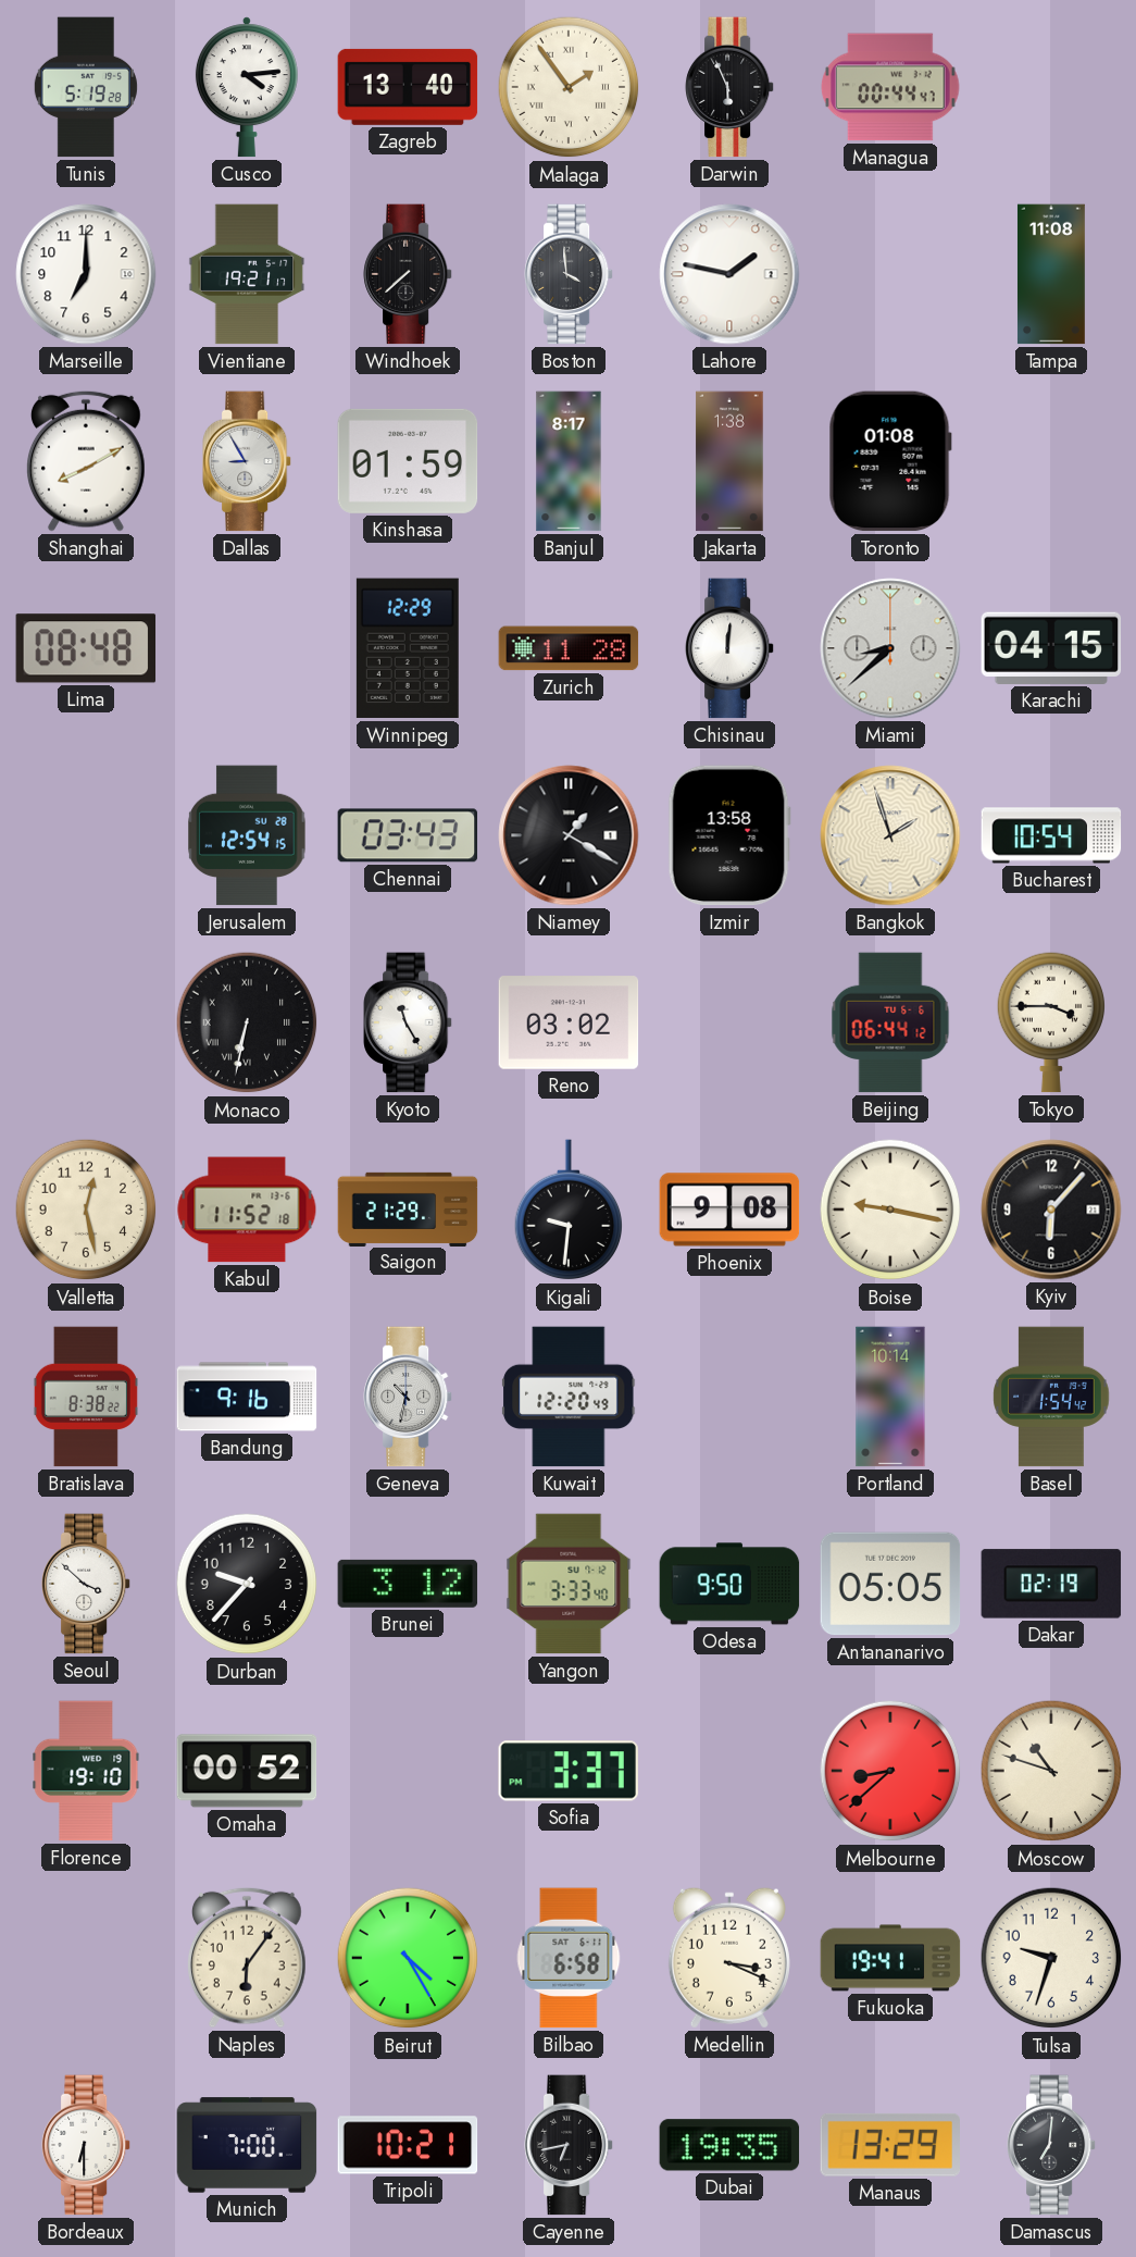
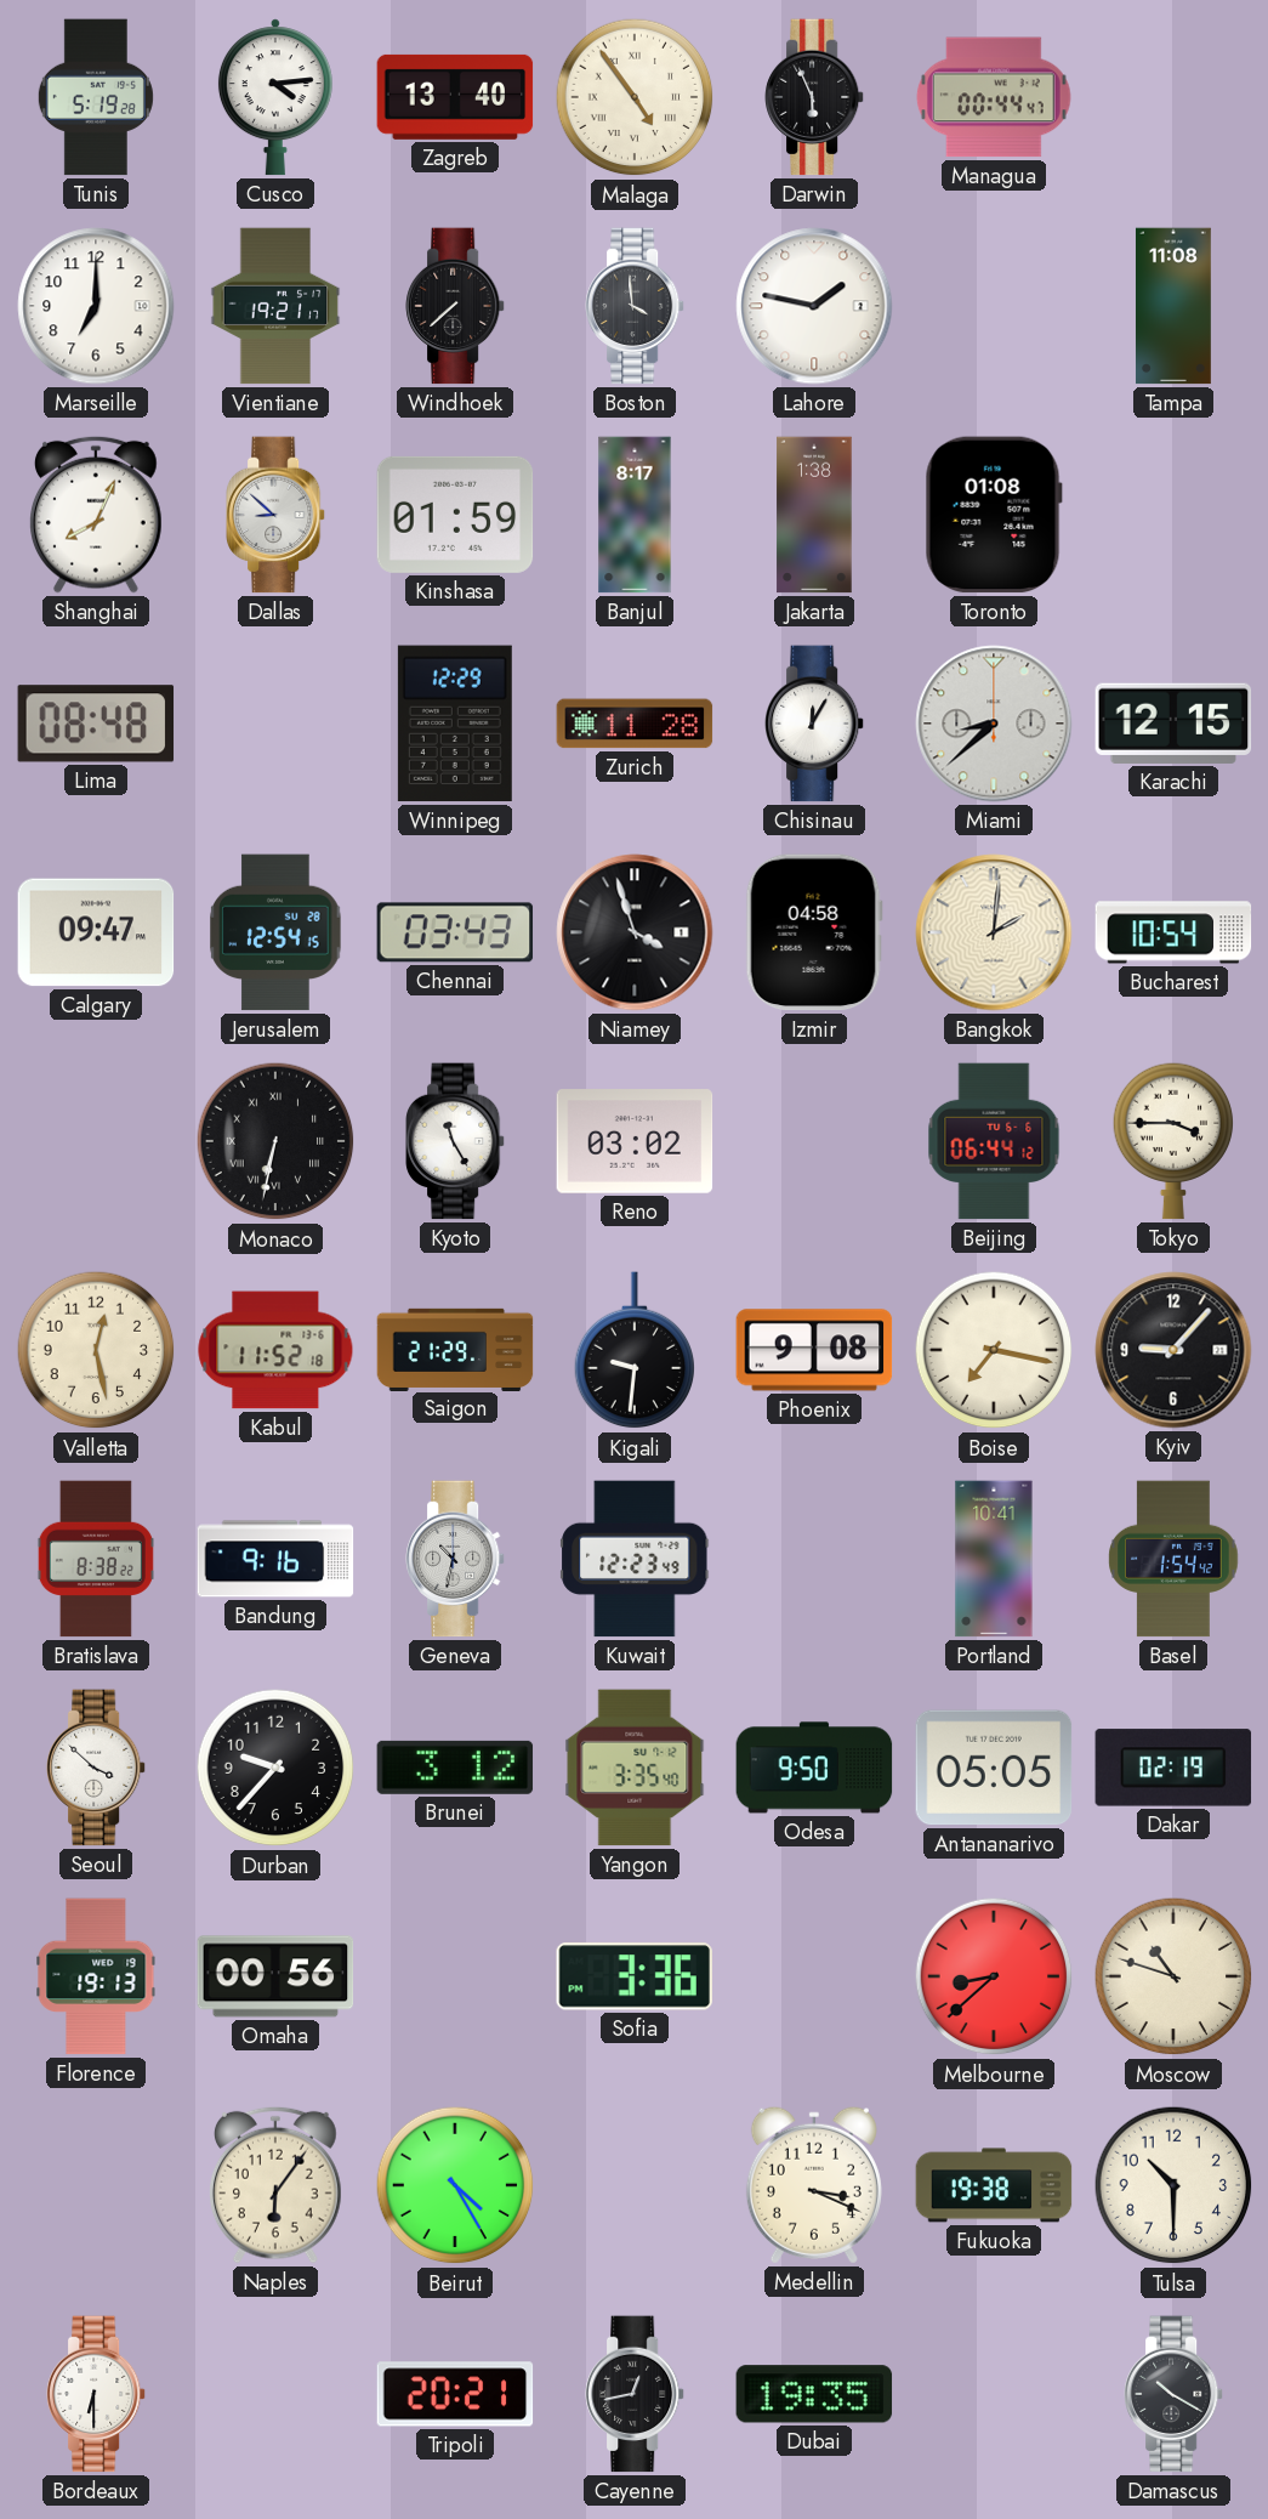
Malaga: 1:54 -> 4:54 (635, 97)
Shanghai: 8:10 -> 8:04 (97, 515)
Dallas: 8:55 -> 8:52 (277, 515)
Chisinau: 12:01 -> 12:05 (815, 724)
Karachi: 04:15 -> 12:15 (1173, 724)
Calgary: none -> 09:47 (96, 932)
Niamey: 1:20 -> 3:57 (635, 932)
Izmir: 13:58 -> 04:58 (814, 932)
Bangkok: 1:57 -> 2:01 (994, 932)
Boise: 9:17 -> 7:17 (994, 1350)
Kyiv: 6:07 -> 9:07 (1173, 1350)
Kuwait: 12:20 -> 12:23 (635, 1559)
Portland: 10:14 -> 10:41 (994, 1559)
Yangon: 3:33 -> 3:35 (635, 1768)
Florence: 19:10 -> 19:13 (96, 1976)
Omaha: 00:52 -> 00:56 (275, 1976)
Sofia: 3:37 -> 3:36 (633, 1976)
Bilbao: 6:58 -> none (569, 1958)
Fukuoka: 19:41 -> 19:38 (994, 2185)
Tulsa: 9:33 -> 10:30 (1173, 2185)
Munich: 7:00 -> none (247, 2145)
Tripoli: 10:21 -> 20:21 (455, 2394)
Cayenne: 6:43 -> 12:43 (636, 2394)
Manaus: 13:29 -> none (889, 2145)
Damascus: 7:01 -> 10:20 (1175, 2394)
